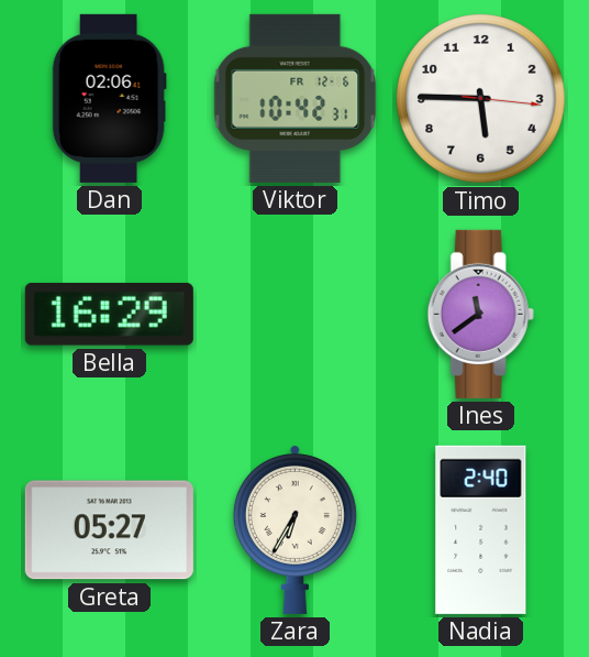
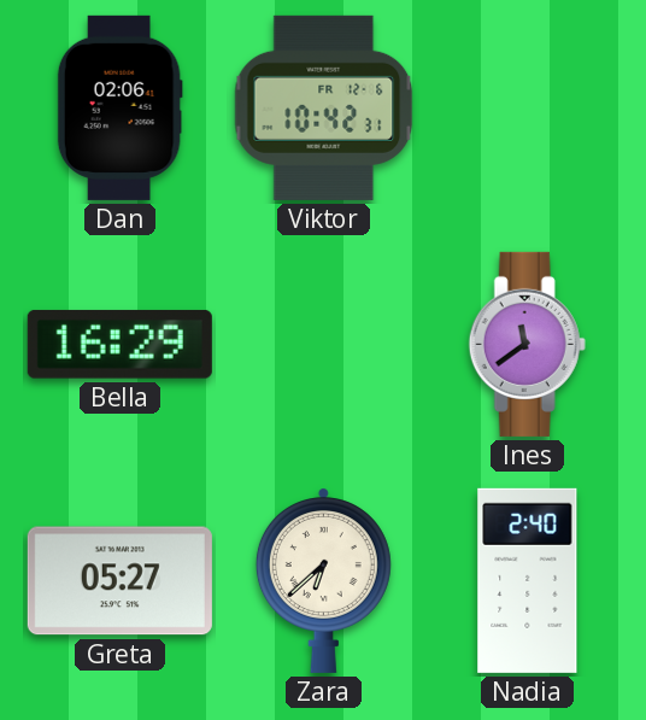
Timo: 5:45 -> none (481, 99)
Zara: 6:35 -> 6:38 (323, 581)
